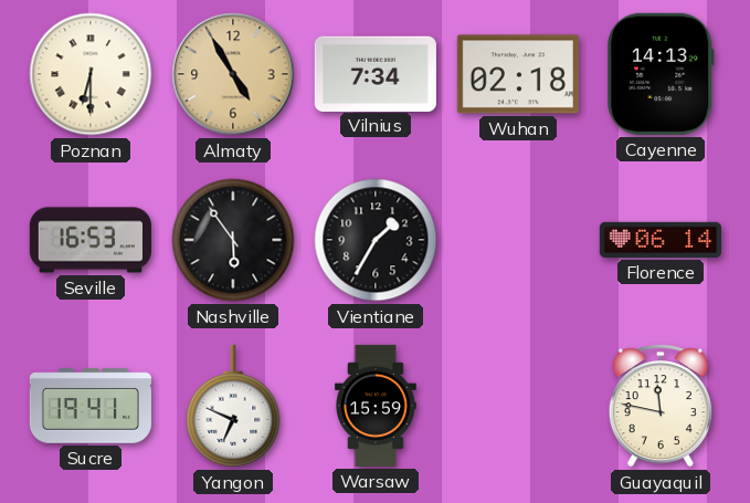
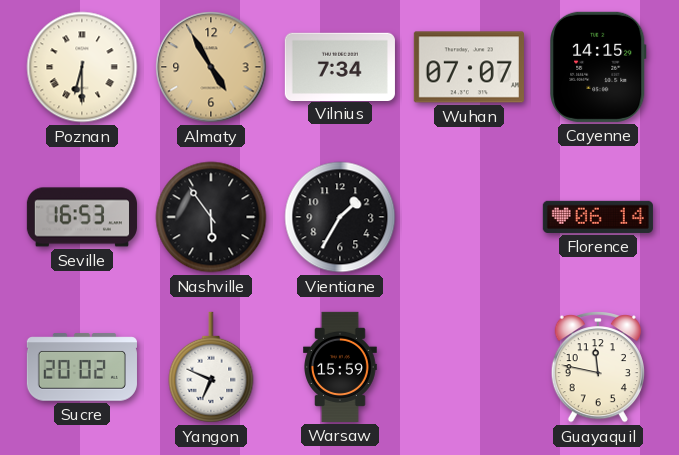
Wuhan: 02:18 -> 07:07 (469, 67)
Cayenne: 14:13 -> 14:15 (598, 67)
Sucre: 19:41 -> 20:02 (82, 367)
